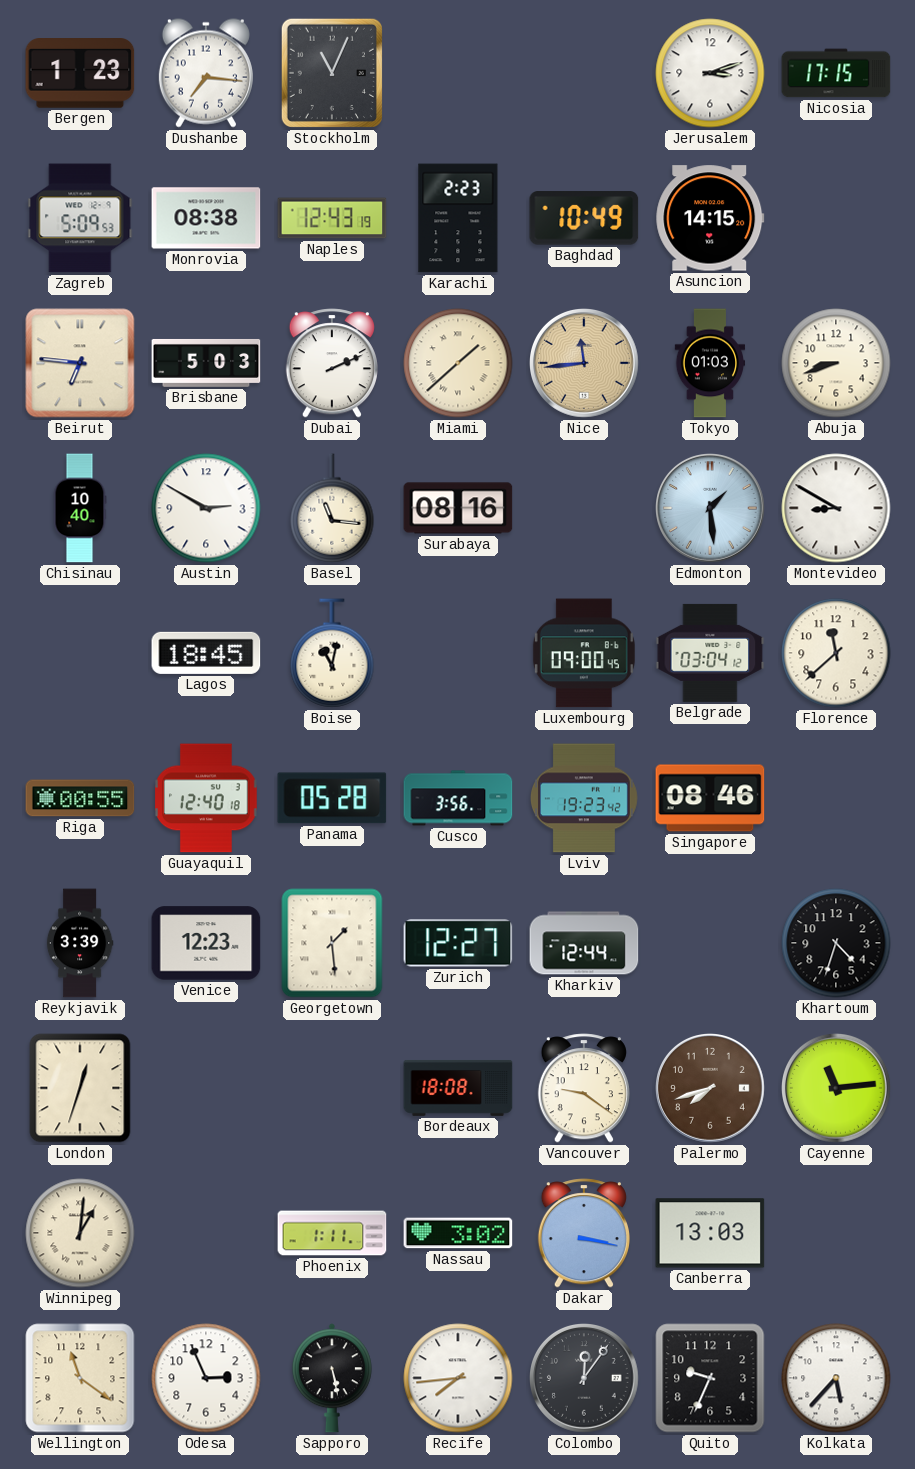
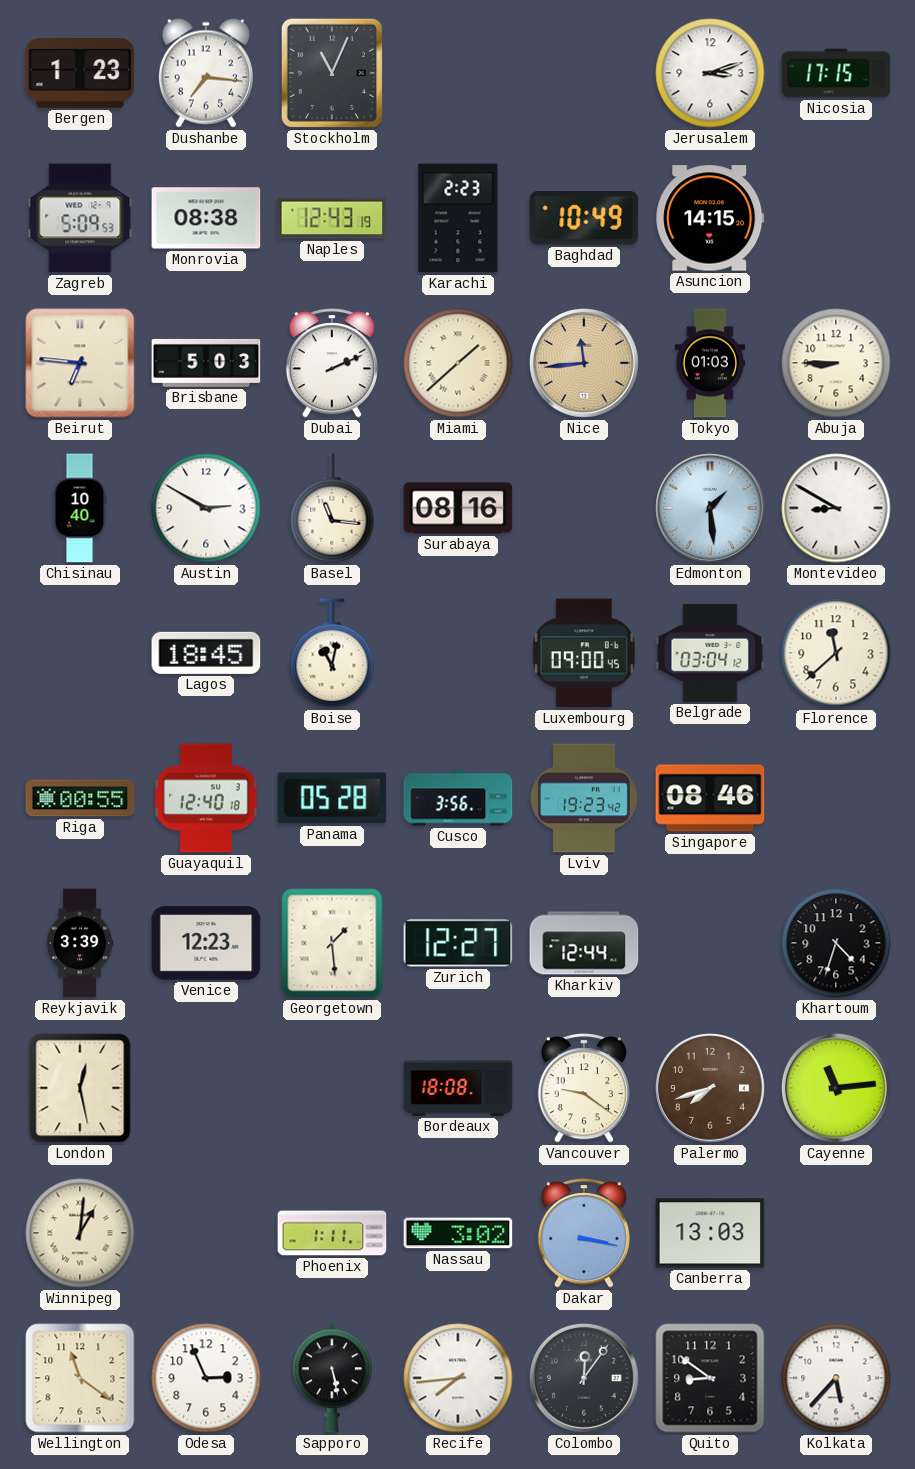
Abuja: 8:42 -> 8:45 (836, 363)
London: 12:33 -> 12:28 (80, 1088)
Quito: 9:34 -> 8:51 (710, 1378)
